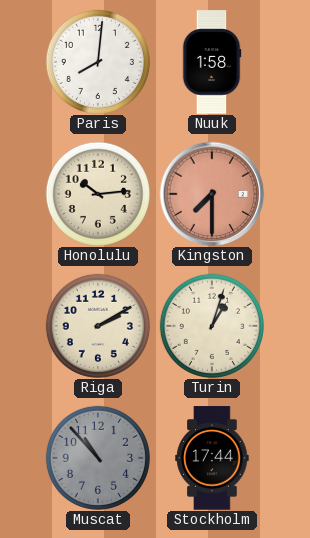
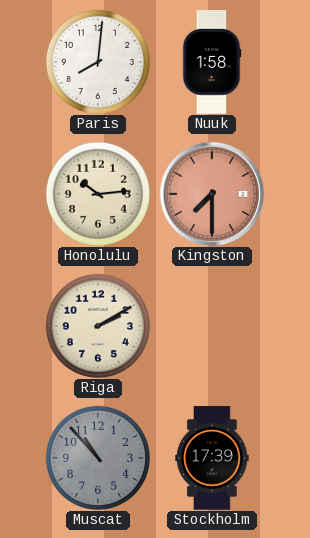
Turin: 1:03 -> none (212, 326)
Stockholm: 17:44 -> 17:39 (212, 458)
